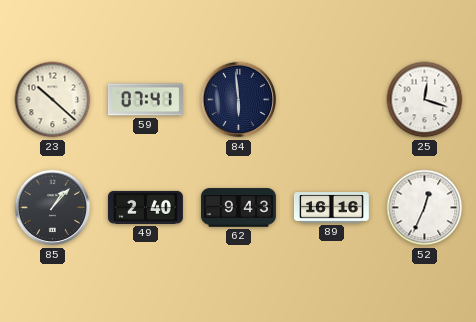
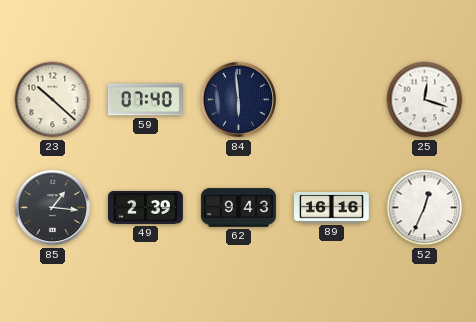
59: 07:41 -> 07:40 (145, 100)
85: 1:07 -> 1:16 (53, 208)
49: 2:40 -> 2:39 (145, 207)
